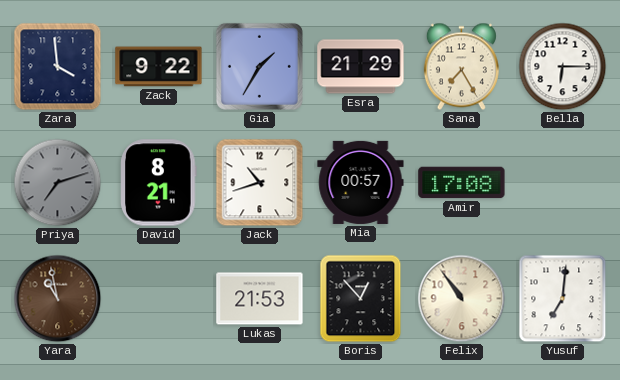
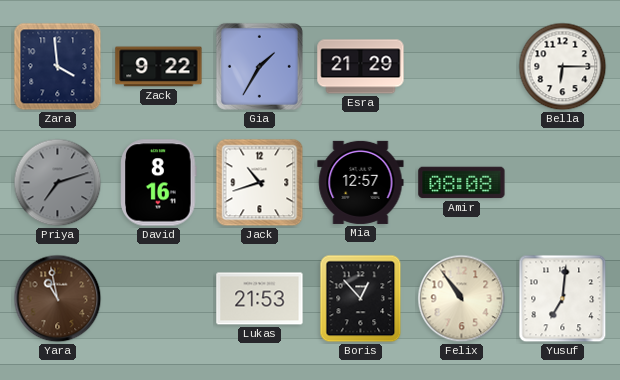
Sana: 7:25 -> none (461, 67)
David: 8:21 -> 8:16 (159, 183)
Mia: 00:57 -> 12:57 (361, 182)
Amir: 17:08 -> 08:08 (462, 183)
